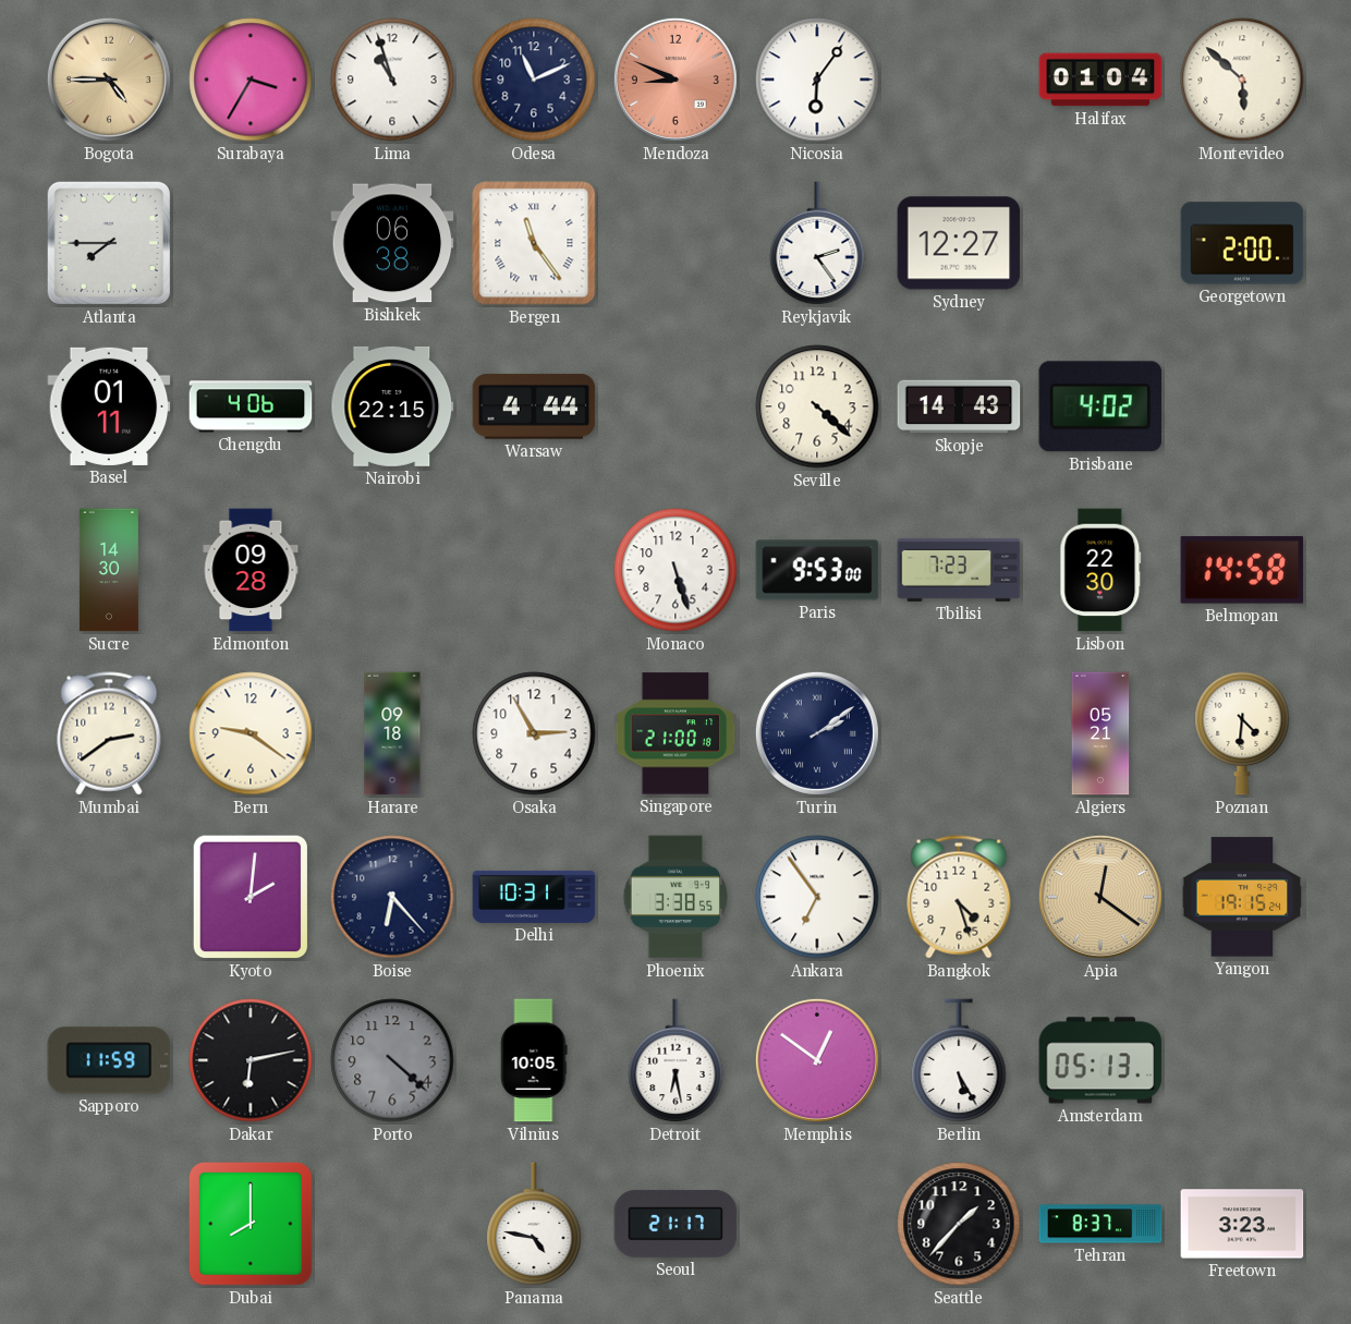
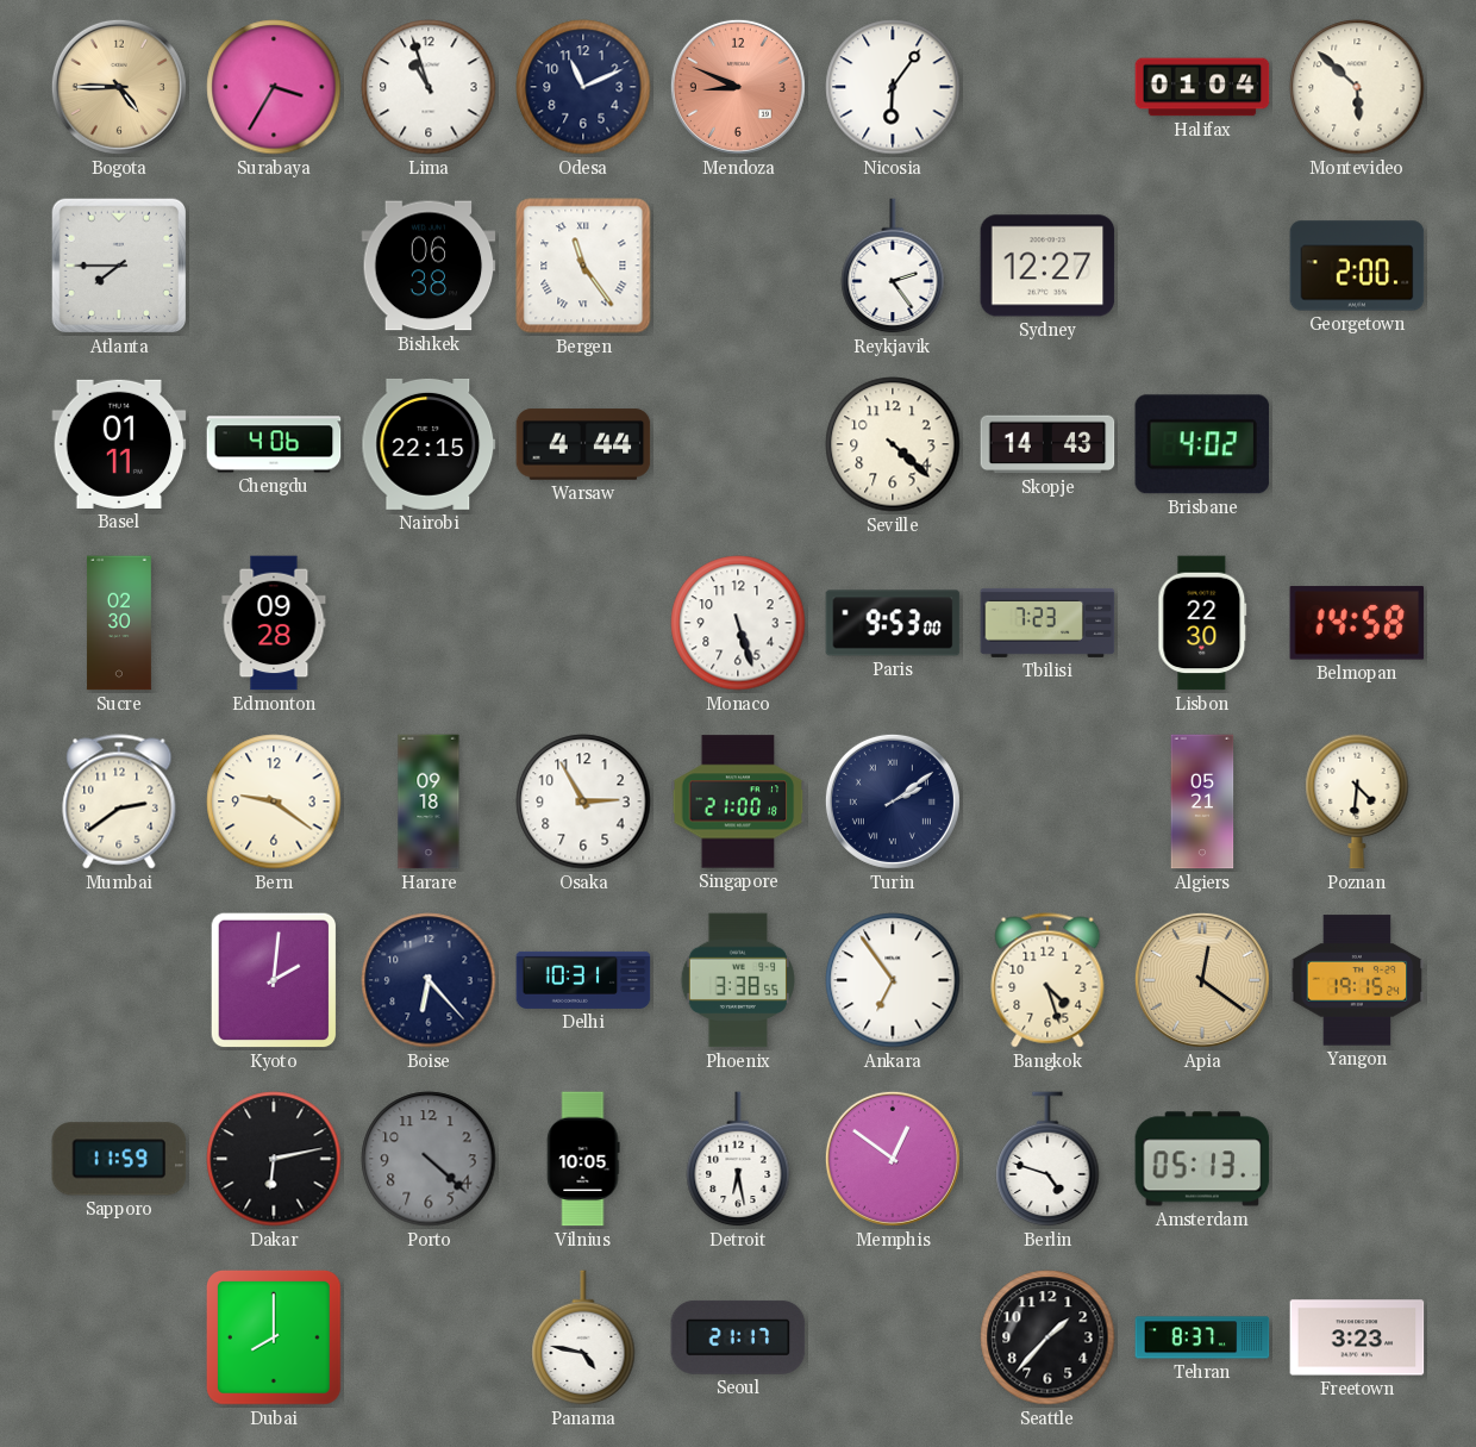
Sucre: 14:30 -> 02:30 (119, 623)
Berlin: 5:25 -> 4:48 (1047, 1160)
